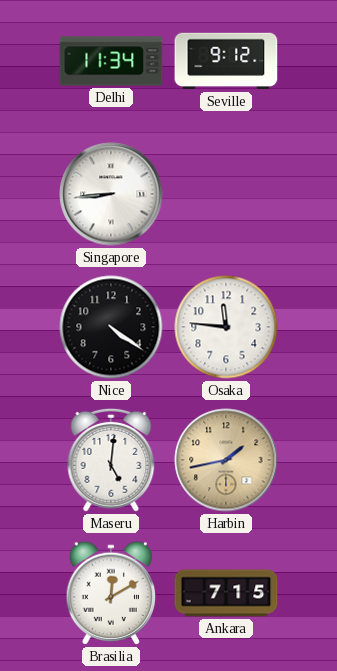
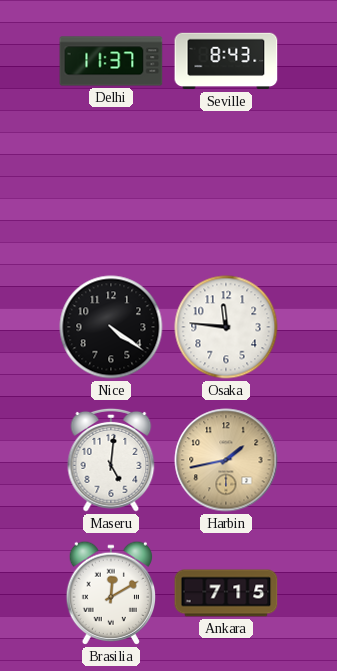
Delhi: 11:34 -> 11:37 (111, 61)
Seville: 9:12 -> 8:43 (226, 61)
Singapore: 8:44 -> none (111, 194)
